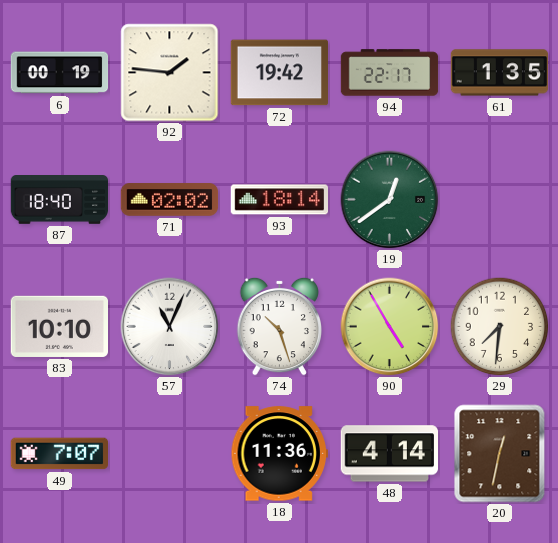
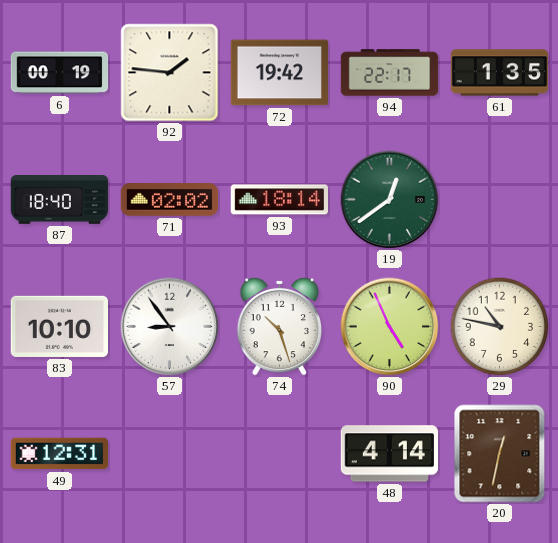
57: 11:04 -> 8:54 (170, 327)
90: 4:55 -> 4:56 (390, 327)
29: 7:31 -> 10:47 (500, 327)
49: 7:07 -> 12:31 (60, 454)
18: 11:36 -> none (279, 454)
